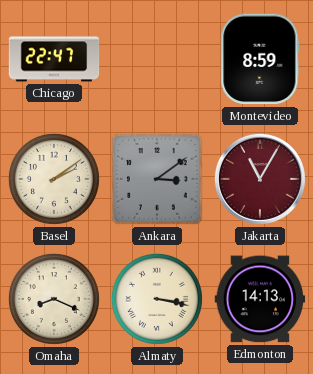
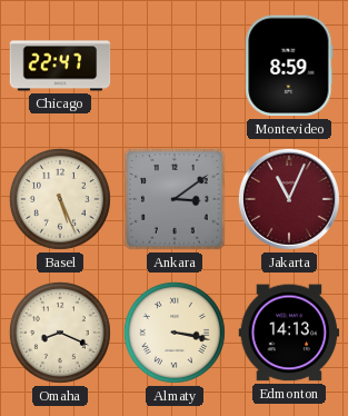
Basel: 2:09 -> 5:26 (60, 199)
Jakarta: 11:05 -> 11:04 (289, 199)
